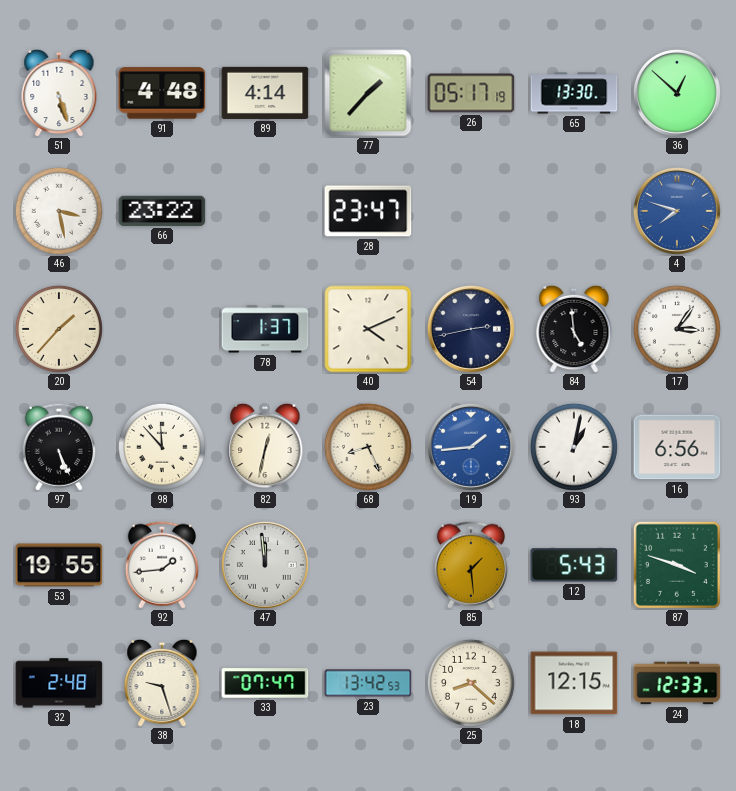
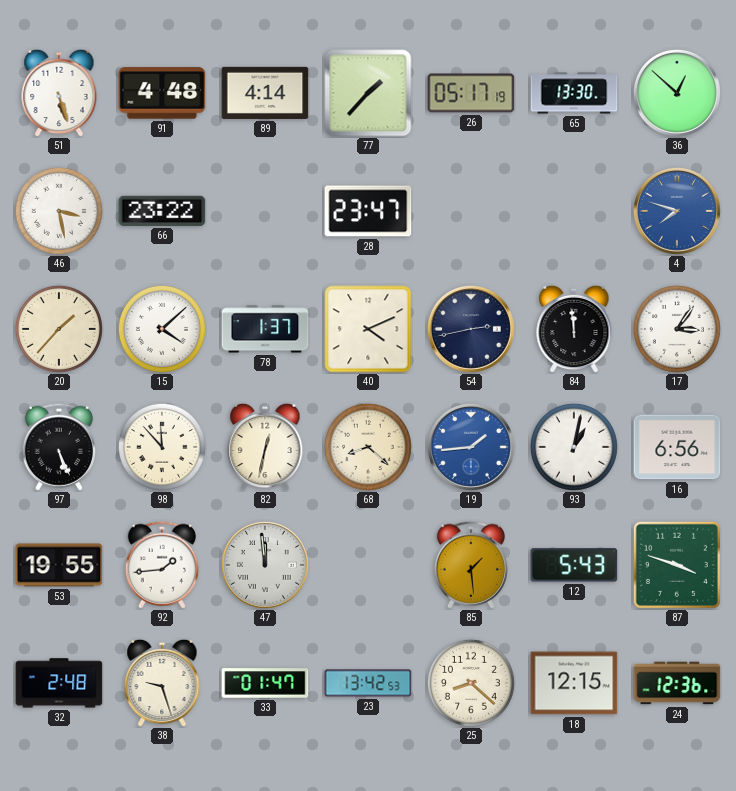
15: none -> 4:08 (162, 329)
84: 4:59 -> 11:59 (574, 329)
68: 8:26 -> 8:22 (368, 447)
33: 07:47 -> 01:47 (265, 683)
24: 12:33 -> 12:36 (677, 683)
